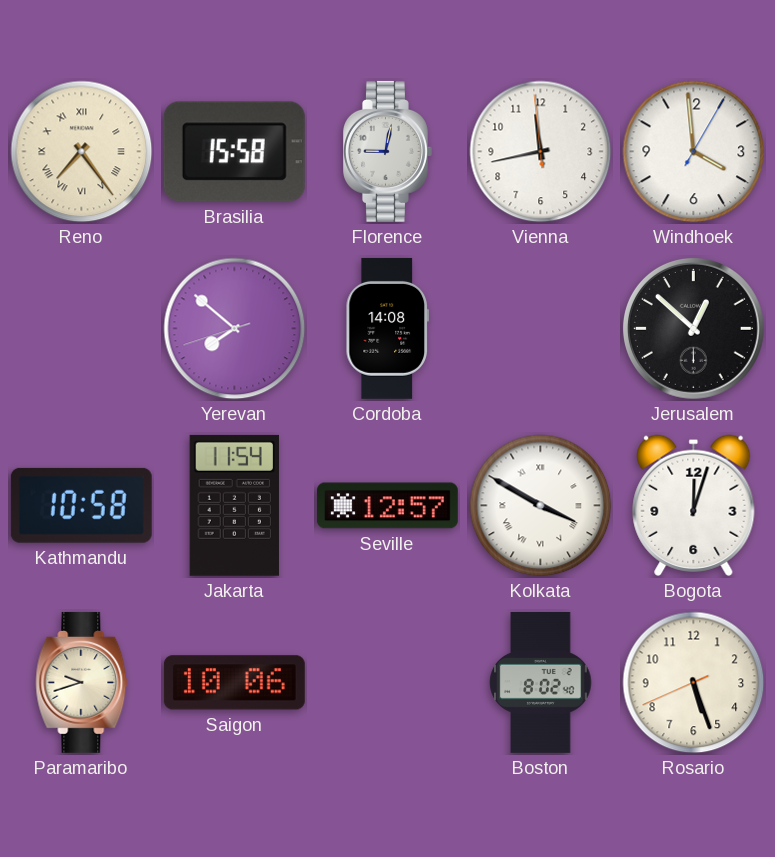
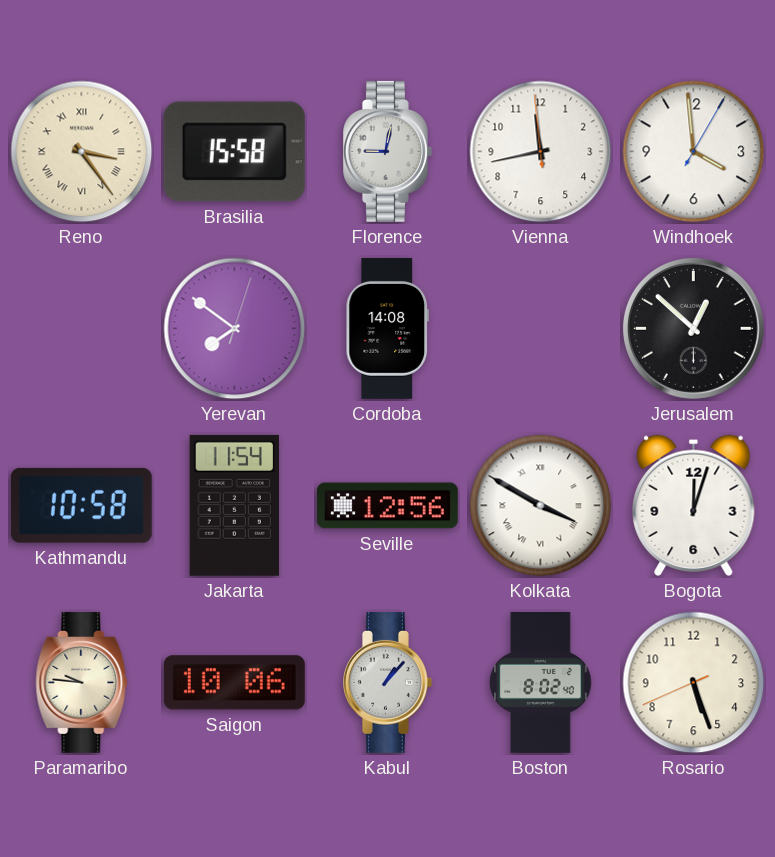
Reno: 7:24 -> 3:24 (82, 152)
Yerevan: 7:51:42 -> 7:51:03 (235, 329)
Seville: 12:57 -> 12:56 (387, 506)
Paramaribo: 9:42 -> 9:46 (82, 682)
Kabul: none -> 1:07 (388, 682)
